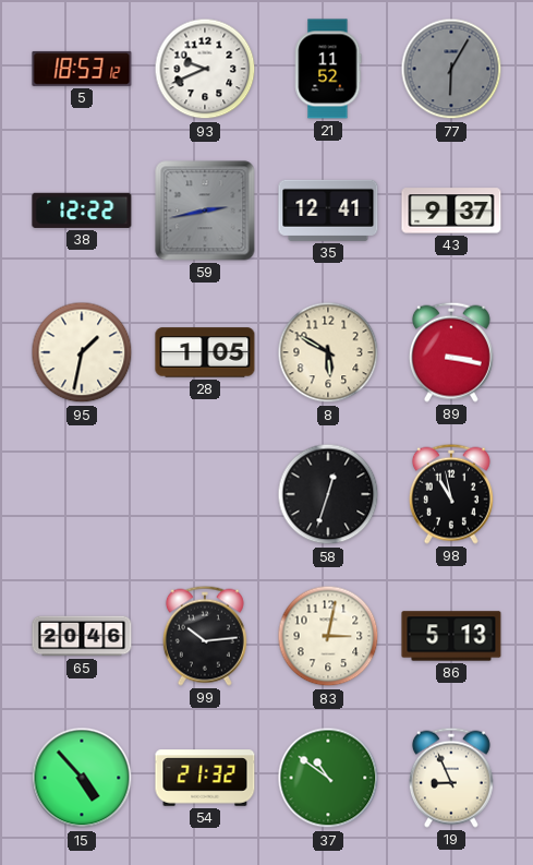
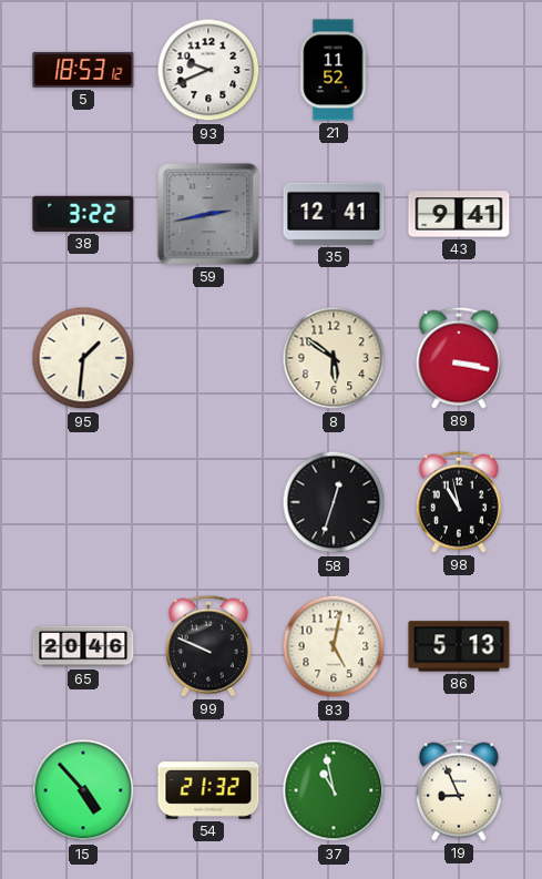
77: 6:05 -> none (451, 69)
38: 12:22 -> 3:22 (83, 214)
43: 9:37 -> 9:41 (459, 214)
95: 1:32 -> 1:31 (83, 358)
28: 1:05 -> none (205, 352)
8: 5:50 -> 5:51 (334, 358)
99: 10:14 -> 9:49 (208, 646)
83: 3:02 -> 5:02 (334, 646)
37: 10:51 -> 10:58 (334, 790)
